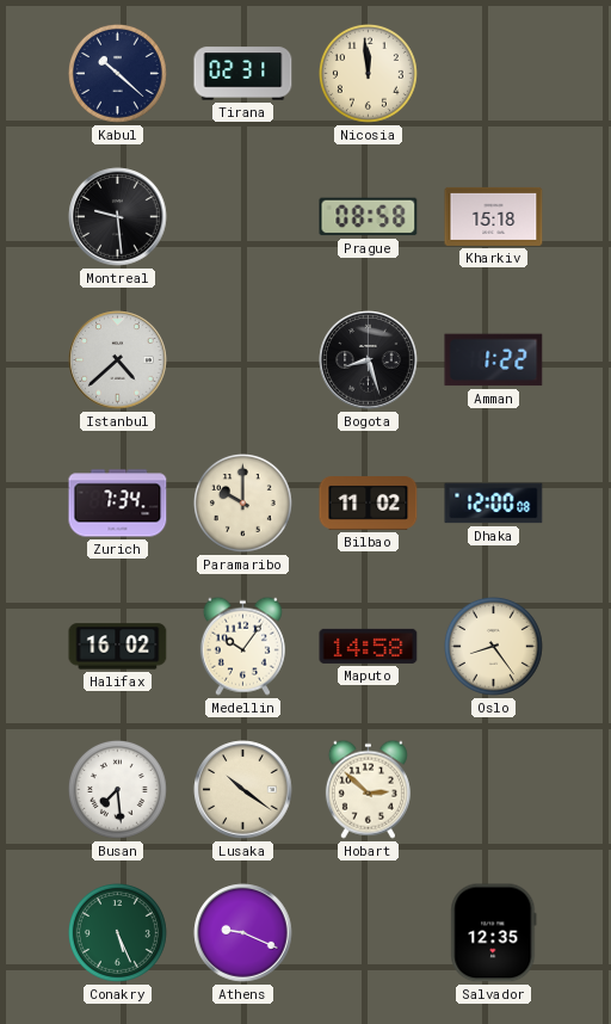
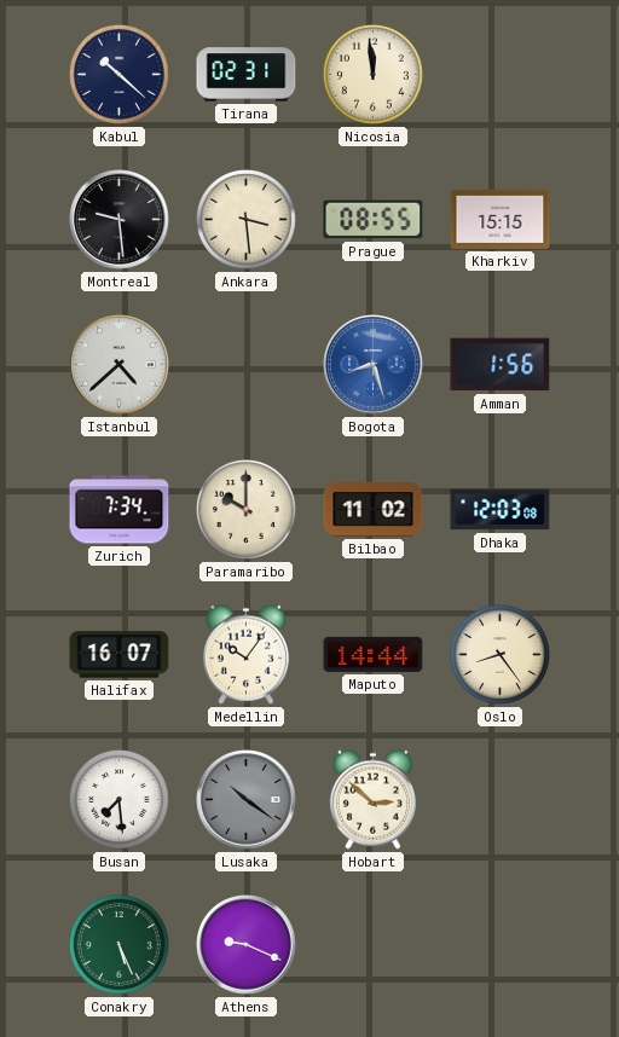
Ankara: none -> 3:29 (247, 220)
Prague: 08:58 -> 08:55 (374, 220)
Kharkiv: 15:18 -> 15:15 (501, 219)
Bogota dial: black -> blue (374, 365)
Amman: 1:22 -> 1:56 (501, 365)
Dhaka: 12:00 -> 12:03 (501, 510)
Halifax: 16:02 -> 16:07 (120, 655)
Maputo: 14:58 -> 14:44 (374, 654)
Lusaka dial: cream -> grey (247, 800)
Salvador: 12:35 -> none (494, 933)
